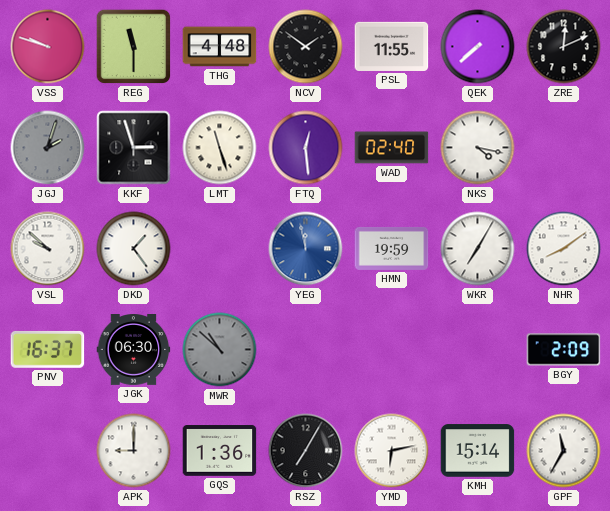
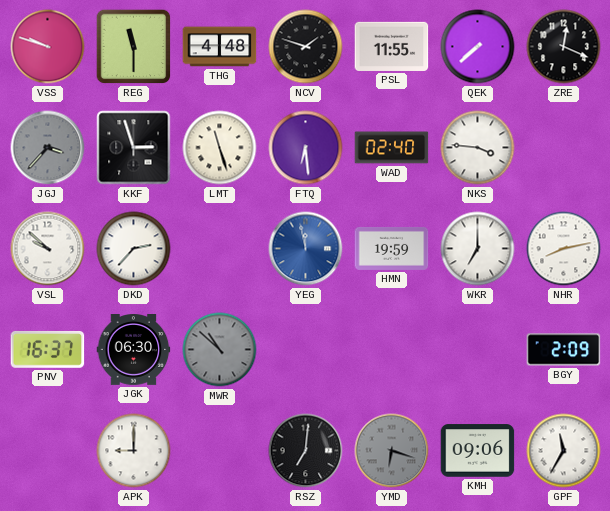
NCV: 1:51 -> 1:48 (306, 47)
ZRE: 12:11 -> 12:19 (564, 47)
JGJ: 2:03 -> 3:37 (48, 148)
FTQ: 12:29 -> 6:29 (306, 148)
NKS: 4:17 -> 3:46 (478, 148)
DKD: 1:24 -> 2:37 (134, 249)
WKR: 7:05 -> 7:00 (478, 249)
NHR: 8:09 -> 8:13 (564, 249)
GQS: 1:36 -> none (220, 451)
RSZ: 7:05 -> 7:01 (306, 451)
YMD: 6:13 -> 6:18 (392, 451)
YMD dial: white -> grey (392, 451)
KMH: 15:14 -> 09:06 (478, 451)
